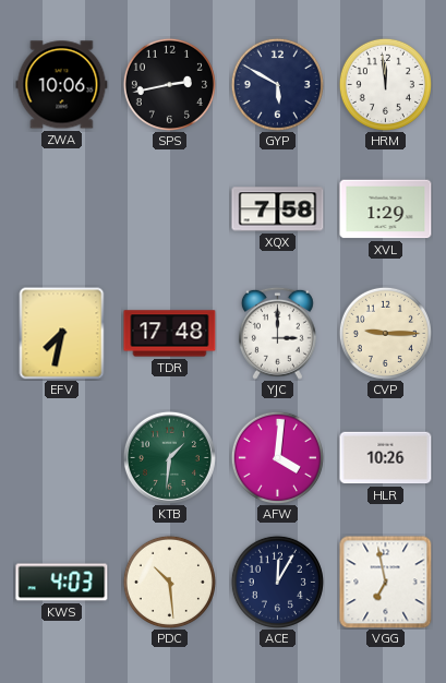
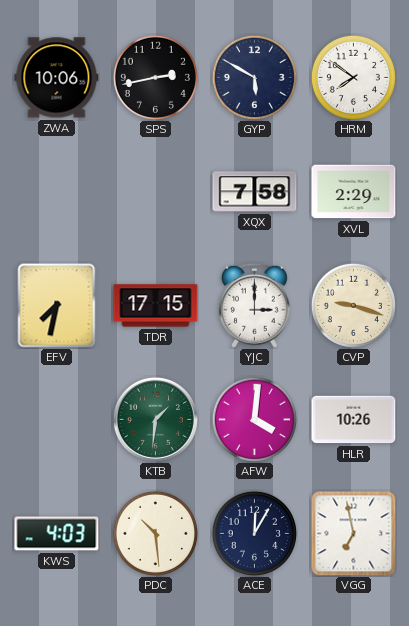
HRM: 11:59 -> 7:51 (353, 77)
XVL: 1:29 -> 2:29 (354, 192)
TDR: 17:48 -> 17:15 (156, 306)
CVP: 9:15 -> 9:18 (353, 305)
